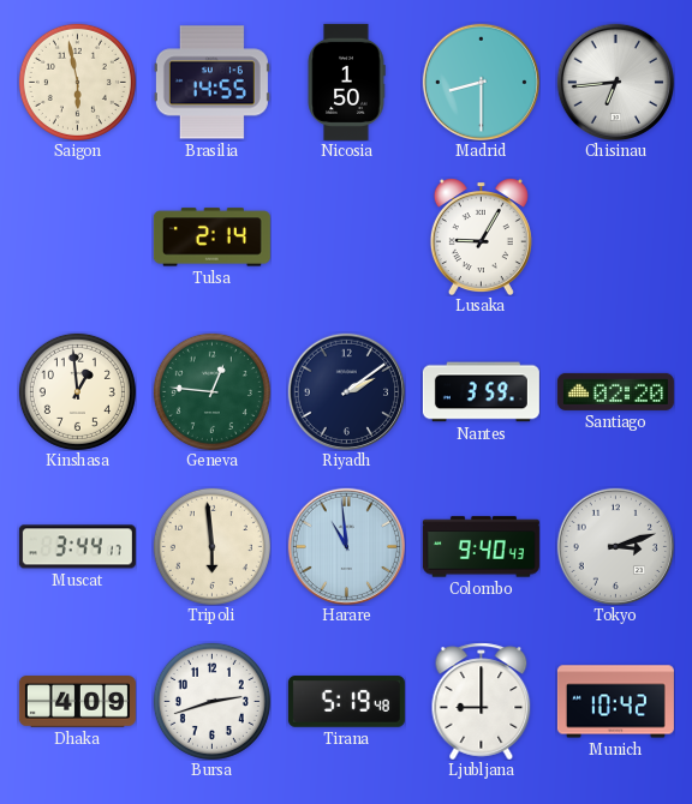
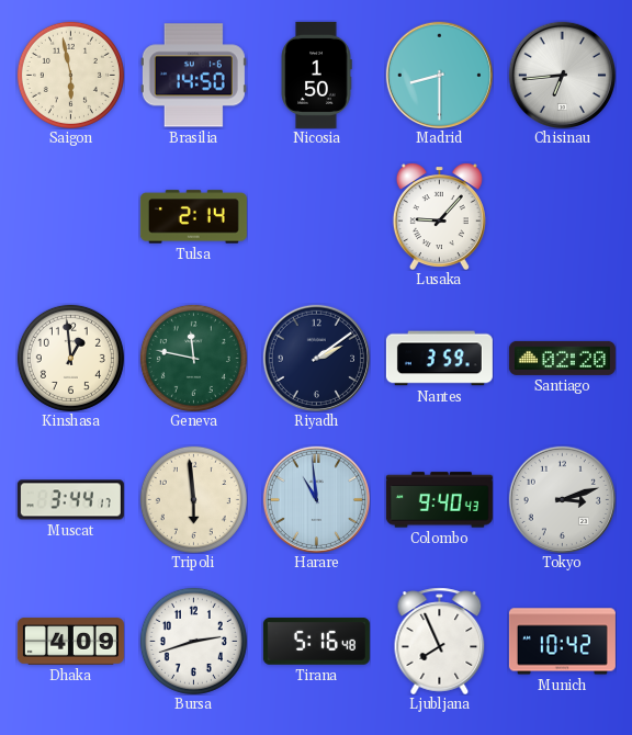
Brasilia: 14:55 -> 14:50 (193, 76)
Lusaka: 9:05 -> 9:07 (439, 216)
Geneva: 12:46 -> 11:47 (193, 358)
Tirana: 5:19 -> 5:16 (316, 642)
Ljubljana: 9:00 -> 7:56 (440, 641)
